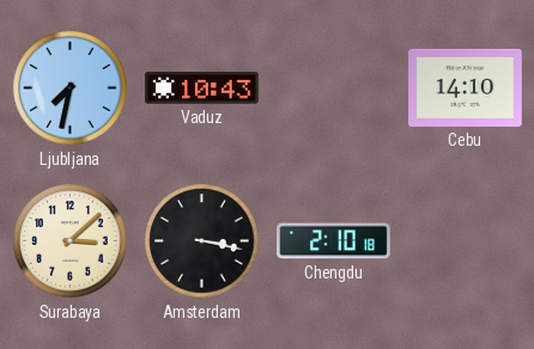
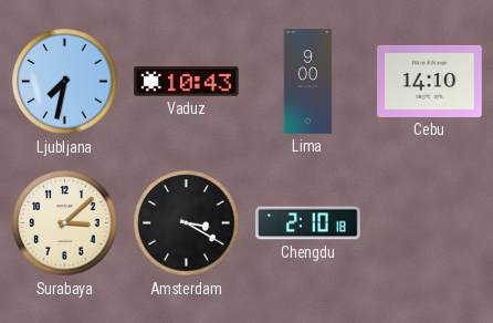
Lima: none -> 9:00 (308, 82)
Amsterdam: 3:17 -> 3:20 (187, 223)
